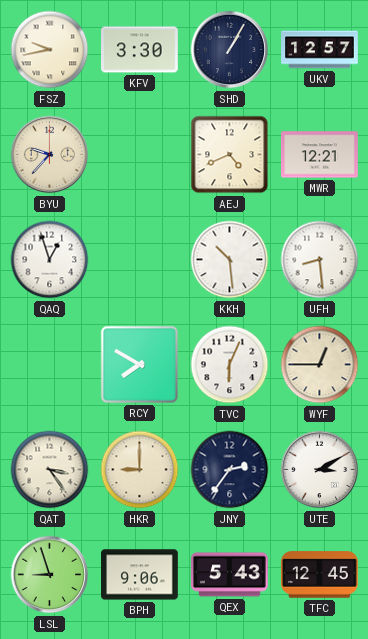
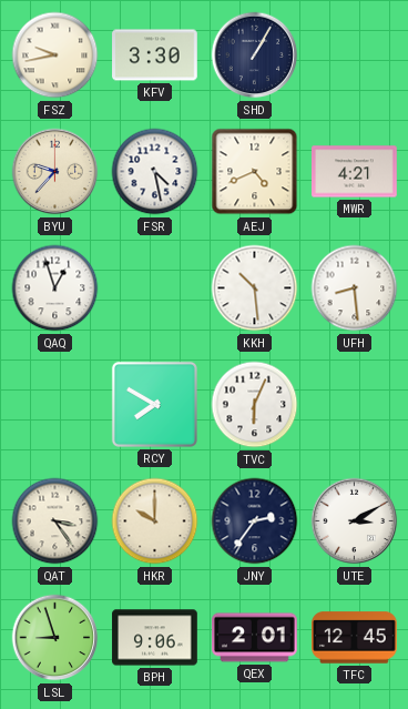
UKV: 12:57 -> none (320, 50)
FSR: none -> 4:28 (155, 172)
MWR: 12:21 -> 4:21 (355, 172)
WYF: 12:45 -> none (320, 365)
HKR: 9:00 -> 10:00 (155, 521)
QEX: 5:43 -> 2:01 (255, 638)
